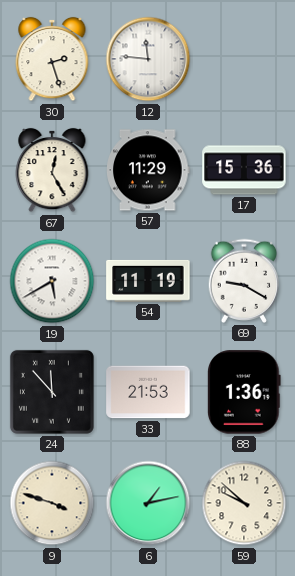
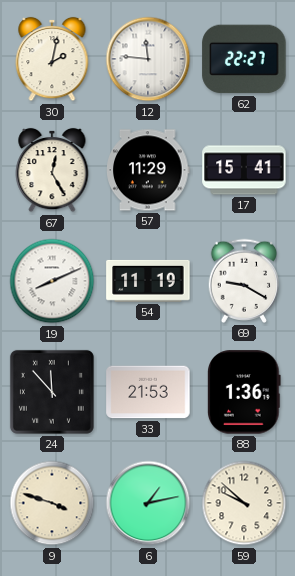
30: 2:27 -> 2:02 (52, 59)
62: none -> 22:27 (244, 59)
17: 15:36 -> 15:41 (244, 170)
19: 5:40 -> 8:11 (52, 281)
